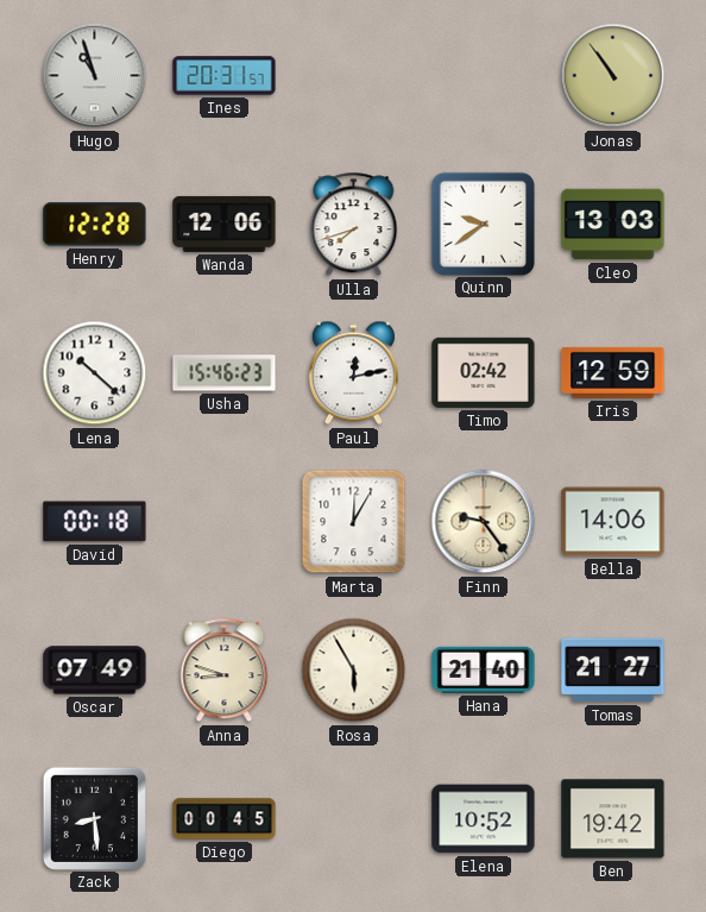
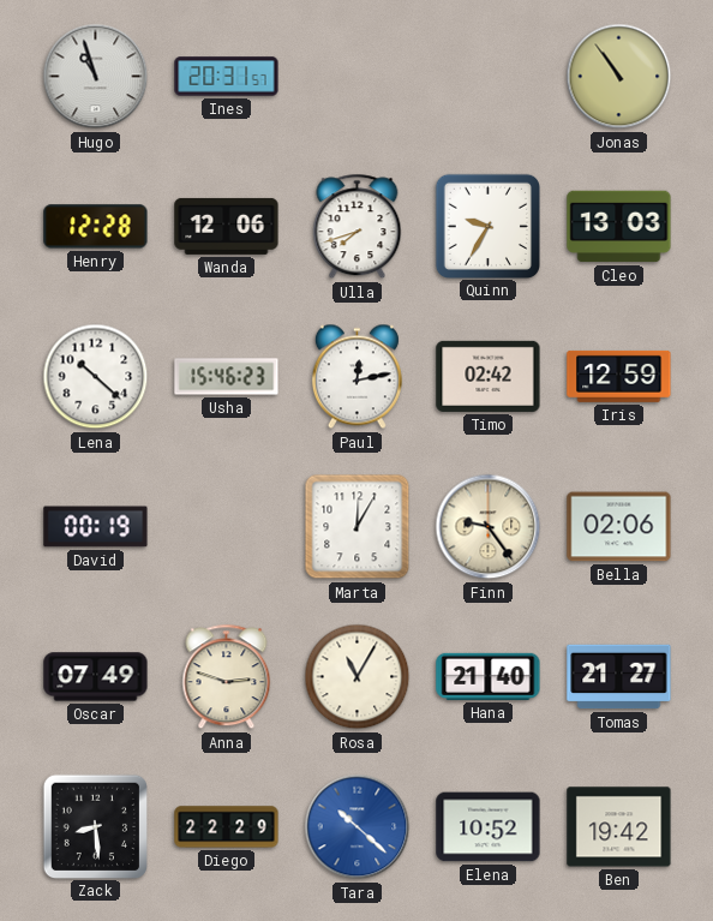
Quinn: 9:39 -> 9:35 (487, 226)
David: 00:18 -> 00:19 (96, 527)
Bella: 14:06 -> 02:06 (619, 527)
Anna: 8:48 -> 2:48 (227, 677)
Rosa: 5:55 -> 11:05 (358, 677)
Diego: 00:45 -> 22:29 (227, 827)
Tara: none -> 10:22 (358, 827)
